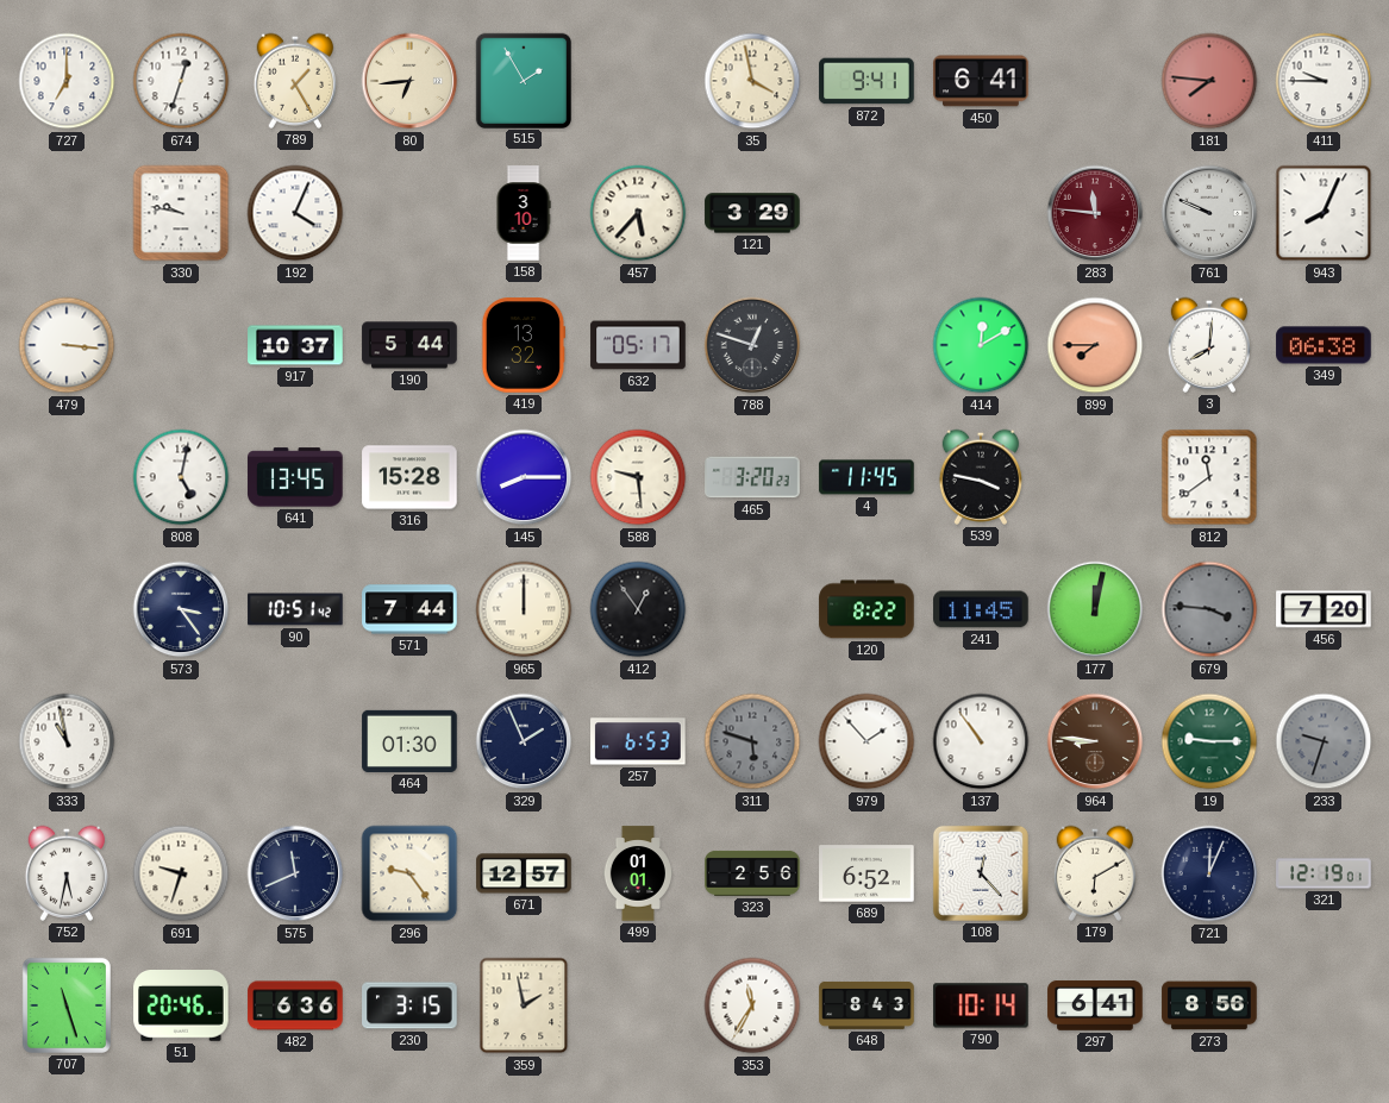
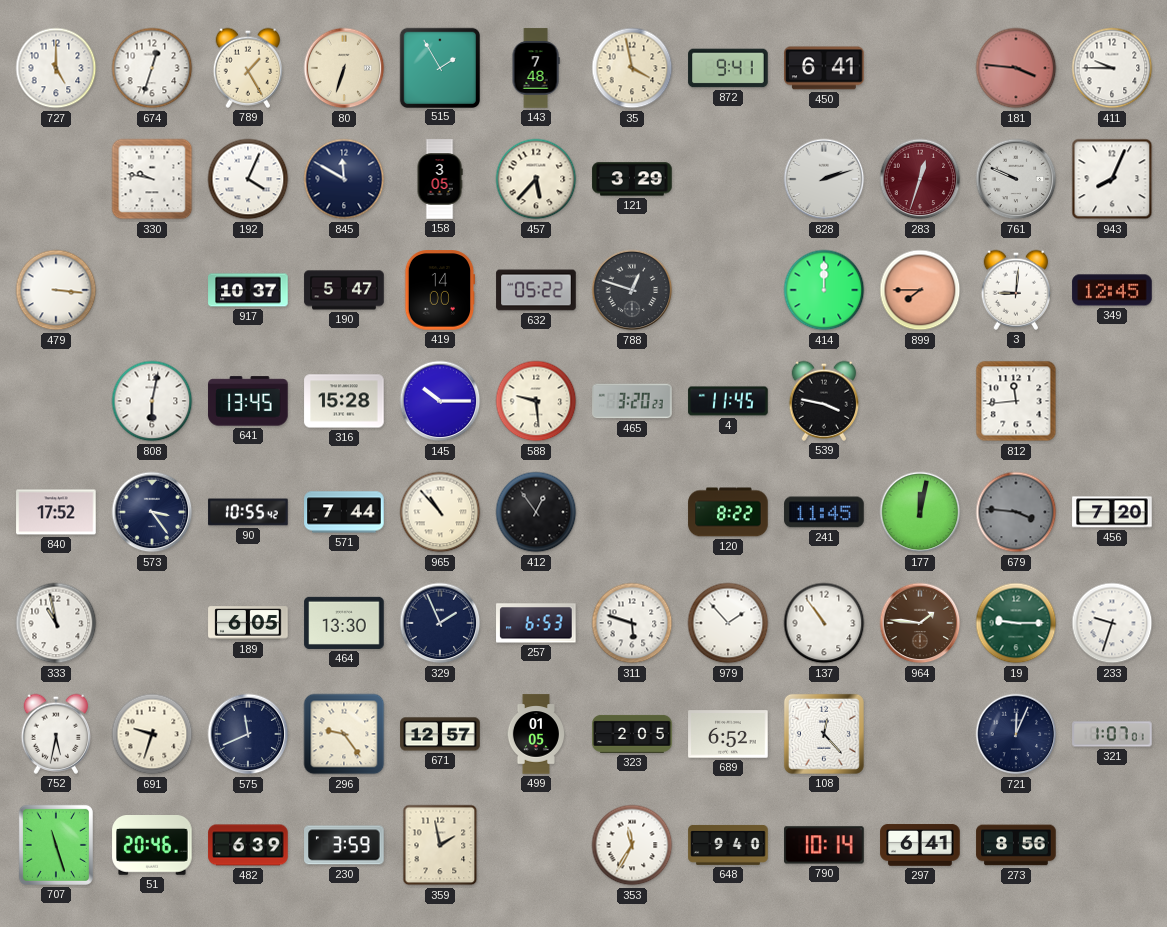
727: 7:00 -> 5:00 (56, 68)
80: 6:44 -> 6:33 (344, 68)
143: none -> 7:48 (536, 68)
181: 7:46 -> 3:46 (1016, 68)
845: none -> 11:50 (344, 179)
158: 3:10 -> 3:05 (440, 179)
828: none -> 2:12 (824, 179)
283: 11:46 -> 12:33 (920, 179)
190: 5:44 -> 5:47 (344, 290)
419: 13:32 -> 14:00 (440, 290)
632: 05:17 -> 05:22 (536, 290)
414: 12:10 -> 12:00 (824, 290)
3: 8:01 -> 9:01 (1016, 290)
349: 06:38 -> 12:45 (1112, 290)
808: 5:02 -> 6:02 (152, 401)
145: 8:15 -> 10:15 (440, 401)
812: 11:39 -> 11:44 (1016, 401)
840: none -> 17:52 (56, 512)
90: 10:51 -> 10:55 (248, 512)
965: 12:00 -> 10:53 (440, 512)
189: none -> 6:05 (248, 623)
464: 01:30 -> 13:30 (344, 623)
311 dial: grey -> white (632, 623)
964: 8:46 -> 1:46 (920, 623)
233 dial: grey -> white (1112, 623)
499: 01:01 -> 01:05 (535, 734)
323: 2:56 -> 2:05 (632, 734)
179: 6:10 -> none (1095, 873)
321: 12:19 -> 1:07 (1112, 734)
482: 6:36 -> 6:39 (248, 845)
230: 3:15 -> 3:59 (344, 845)
648: 8:43 -> 9:40 (728, 845)
